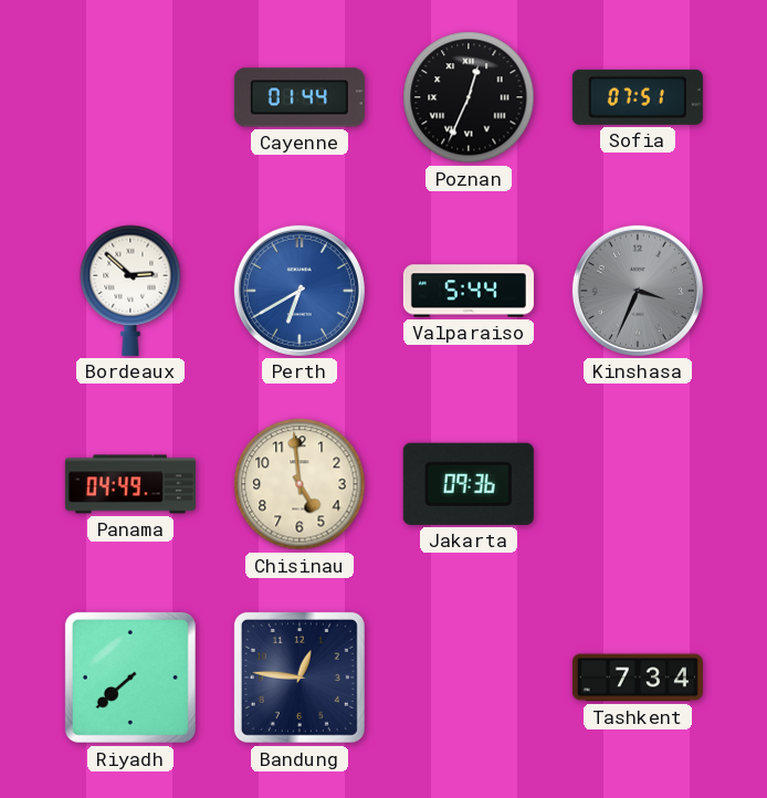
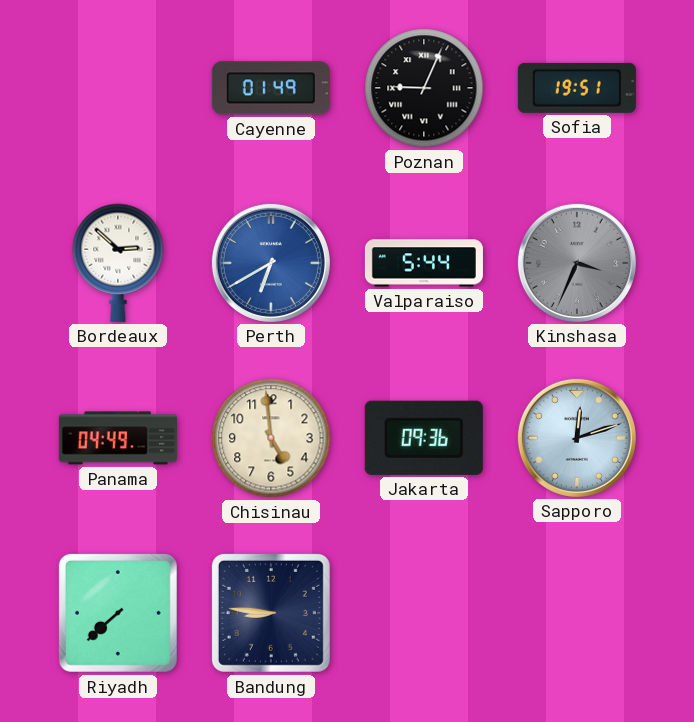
Cayenne: 01:44 -> 01:49 (271, 88)
Poznan: 12:34 -> 9:04 (424, 88)
Sofia: 07:51 -> 19:51 (577, 88)
Sapporo: none -> 12:12 (577, 438)
Bandung: 12:46 -> 8:46 (271, 613)
Tashkent: 7:34 -> none (638, 678)
